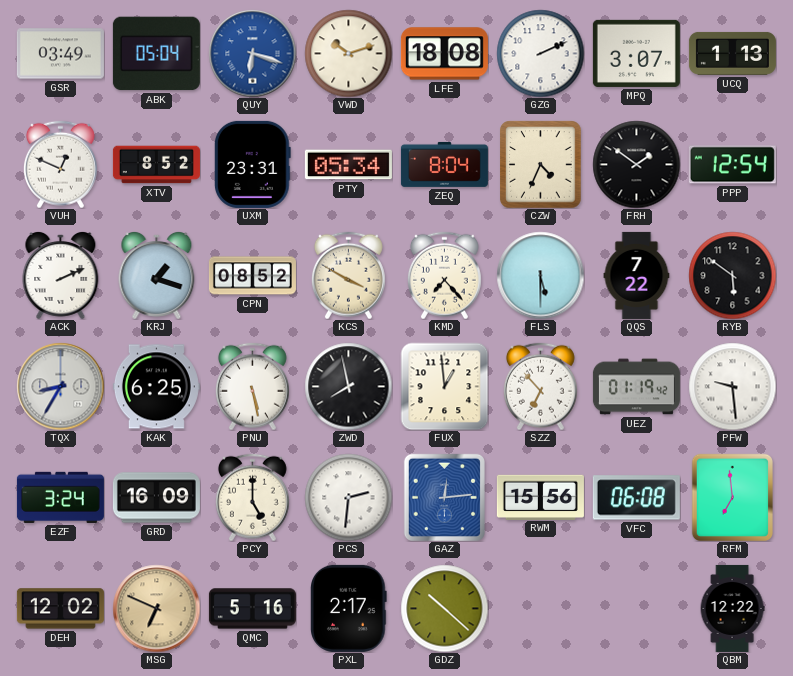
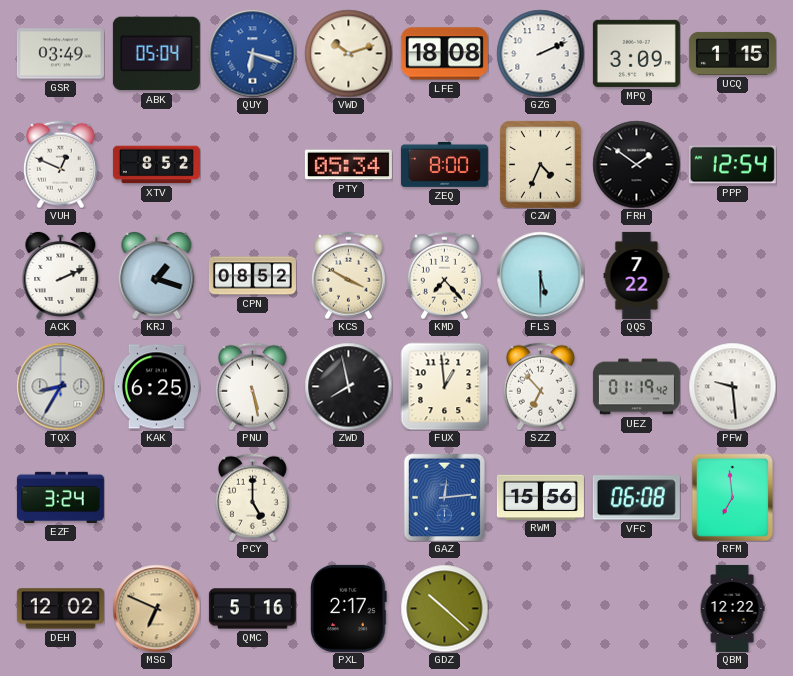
MPQ: 3:07 -> 3:09 (636, 53)
UCQ: 1:13 -> 1:15 (732, 53)
UXM: 23:31 -> none (253, 164)
ZEQ: 8:04 -> 8:00 (444, 164)
RYB: 5:51 -> none (732, 275)
GRD: 16:09 -> none (156, 498)
PCS: 2:31 -> none (348, 497)
